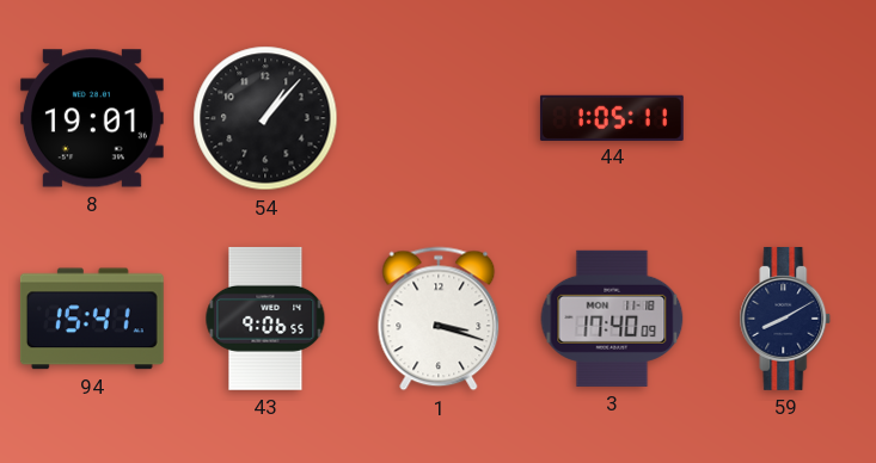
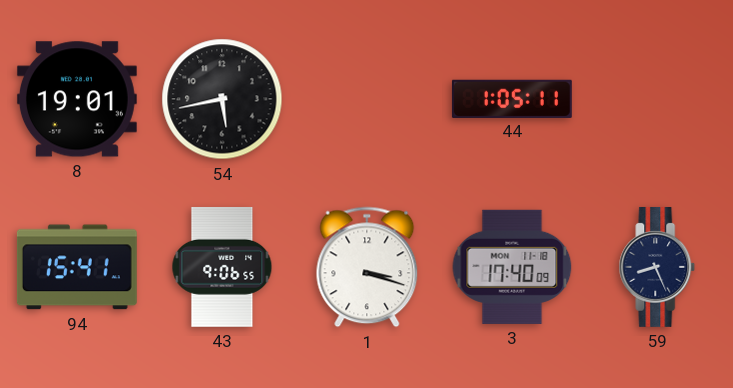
54: 1:07 -> 5:43 (222, 99)
59: 8:10 -> 8:26 (657, 267)
